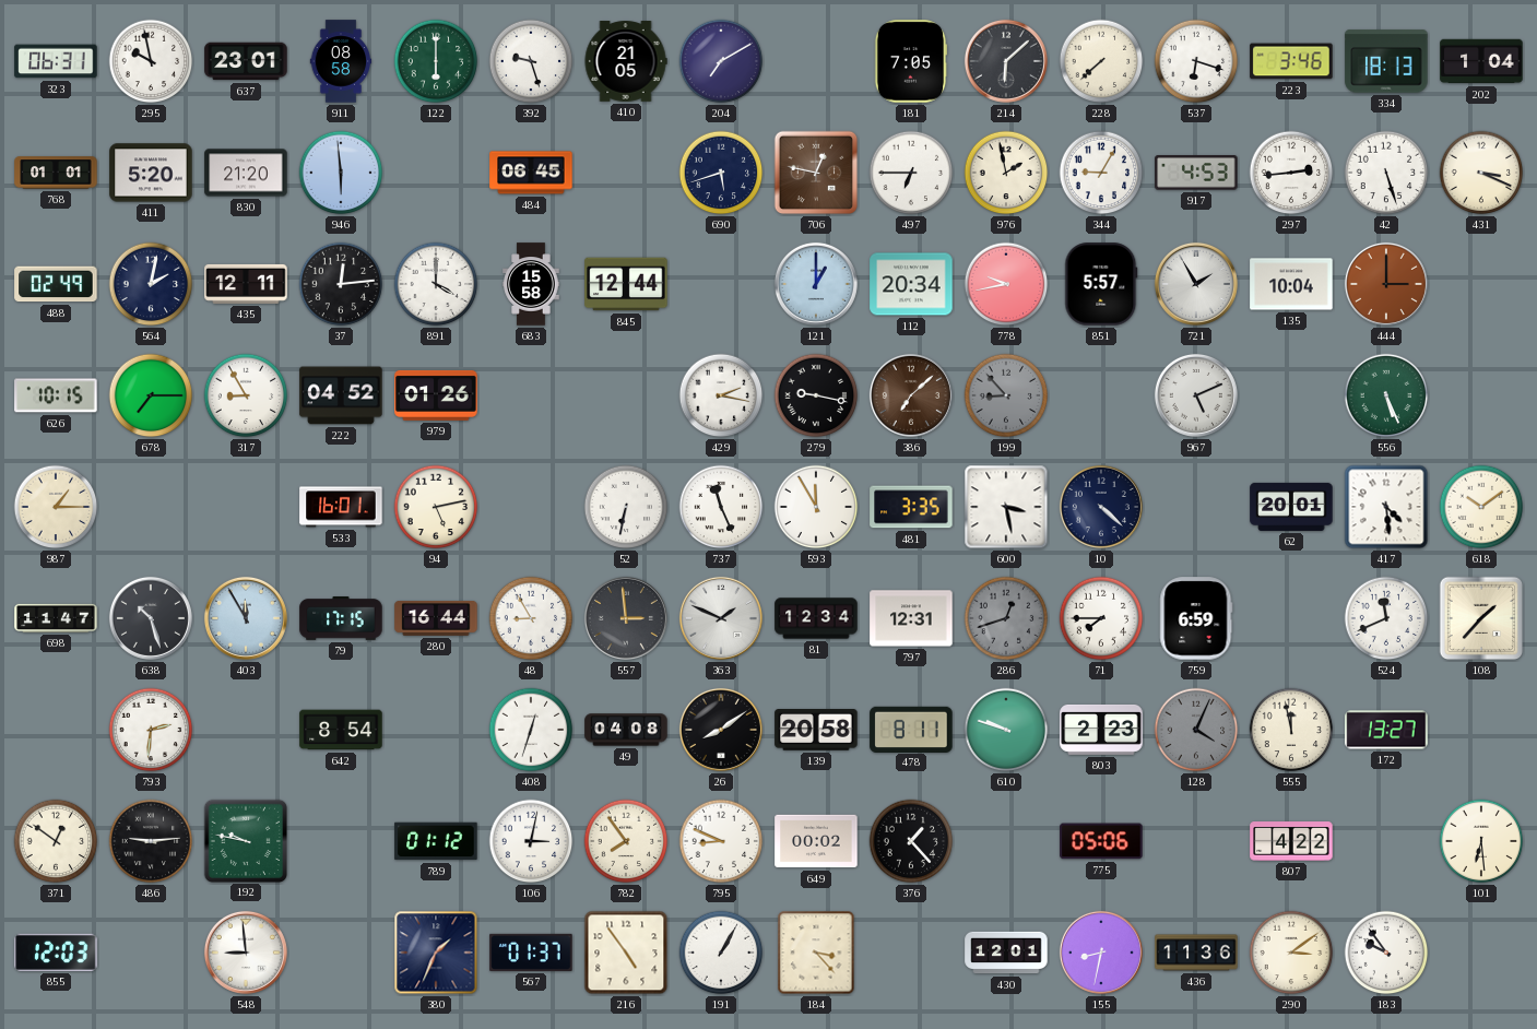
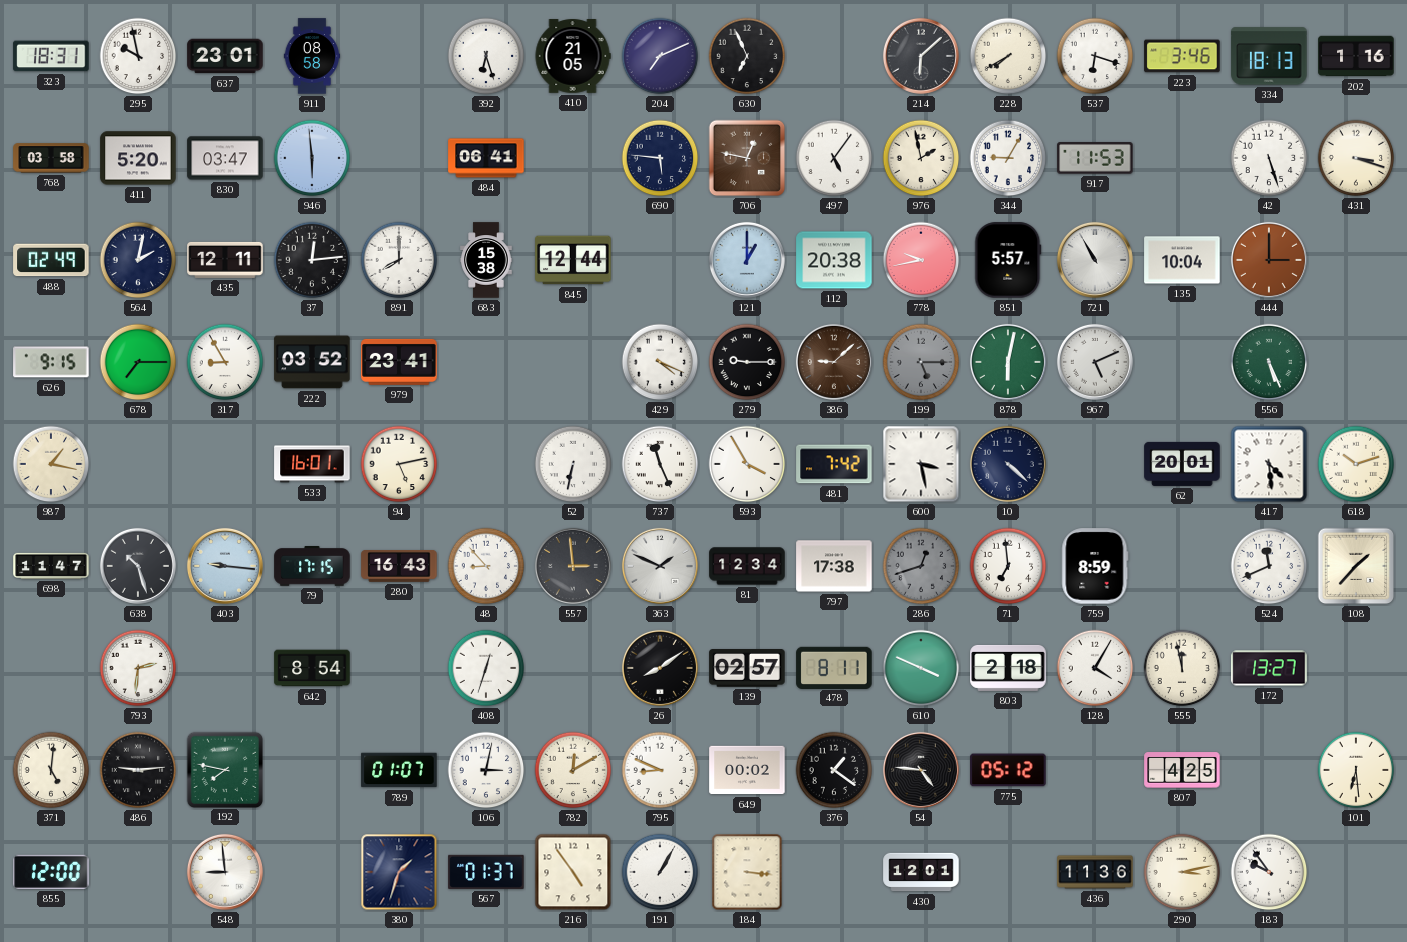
323: 06:31 -> 18:31 (51, 56)
122: 6:00 -> none (436, 61)
392: 9:27 -> 6:27 (486, 56)
204: 7:10 -> 7:11 (660, 56)
630: none -> 6:56 (747, 56)
181: 7:05 -> none (911, 61)
228: 7:38 -> 7:40 (1008, 56)
202: 1:04 -> 1:16 (1356, 56)
768: 01:01 -> 03:58 (51, 158)
830: 21:20 -> 03:47 (225, 158)
484: 06:45 -> 06:41 (486, 158)
690: 5:42 -> 5:46 (660, 158)
497: 6:45 -> 5:06 (834, 158)
917: 4:53 -> 11:53 (1095, 158)
297: 2:44 -> none (1291, 173)
431: 3:19 -> 3:18 (1356, 158)
891: 4:00 -> 8:00 (399, 260)
683: 15:58 -> 15:38 (486, 260)
112: 20:34 -> 20:38 (834, 260)
721: 1:55 -> 10:55 (1095, 260)
626: 10:15 -> 9:15 (51, 362)
222: 04:52 -> 03:52 (312, 362)
979: 01:26 -> 23:41 (399, 362)
429: 2:17 -> 4:19 (660, 362)
279: 9:17 -> 9:15 (747, 362)
386: 7:08 -> 9:08 (834, 362)
199: 8:53 -> 5:15 (921, 362)
878: none -> 6:02 (1008, 362)
987: 1:15 -> 1:17 (51, 464)
593: 11:55 -> 3:55 (747, 464)
481: 3:35 -> 7:42 (834, 464)
618: 10:09 -> 10:12 (1356, 464)
403: 11:55 -> 9:16 (225, 566)
280: 16:44 -> 16:43 (399, 567)
48: 8:55 -> 8:53 (486, 566)
797: 12:31 -> 17:38 (834, 566)
71: 7:45 -> 6:59 (1008, 566)
759: 6:59 -> 8:59 (1095, 566)
49: 04:08 -> none (626, 730)
139: 20:58 -> 02:57 (747, 669)
610: 9:48 -> 3:49 (921, 668)
803: 2:23 -> 2:18 (1008, 668)
128: 4:04 -> 4:05 (1095, 668)
128 dial: grey -> white (1095, 668)
371: 12:51 -> 5:01 (51, 770)
192: 9:47 -> 7:47 (224, 769)
789: 01:12 -> 01:07 (399, 770)
782: 7:54 -> 12:10 (573, 770)
376: 1:23 -> 1:21 (834, 770)
54: none -> 4:46 (921, 770)
775: 05:06 -> 05:12 (1008, 770)
807: 4:22 -> 4:25 (1182, 770)
855: 12:03 -> 12:00 (51, 872)
380: 1:34 -> 1:33 (399, 872)
184: 3:23 -> 3:16 (747, 872)
155: 8:32 -> none (1101, 953)
290: 3:09 -> 3:13 (1182, 872)
